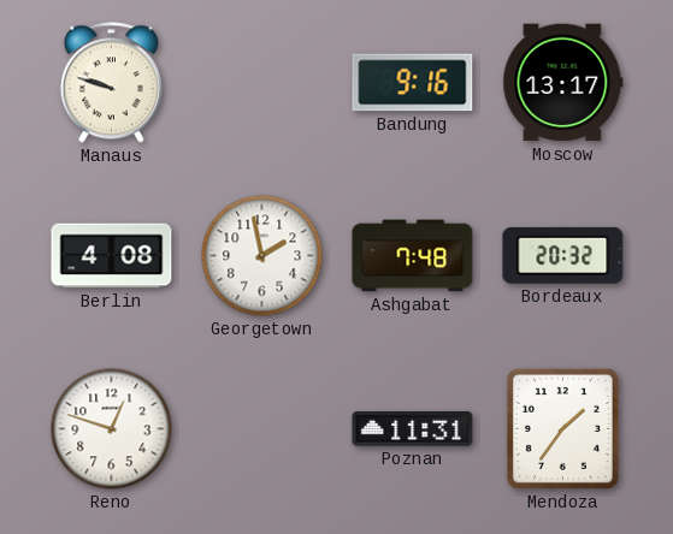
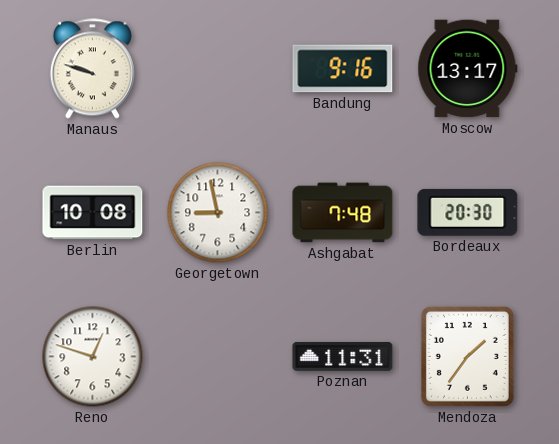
Berlin: 4:08 -> 10:08 (93, 213)
Georgetown: 1:58 -> 8:58 (218, 213)
Bordeaux: 20:32 -> 20:30 (468, 212)
